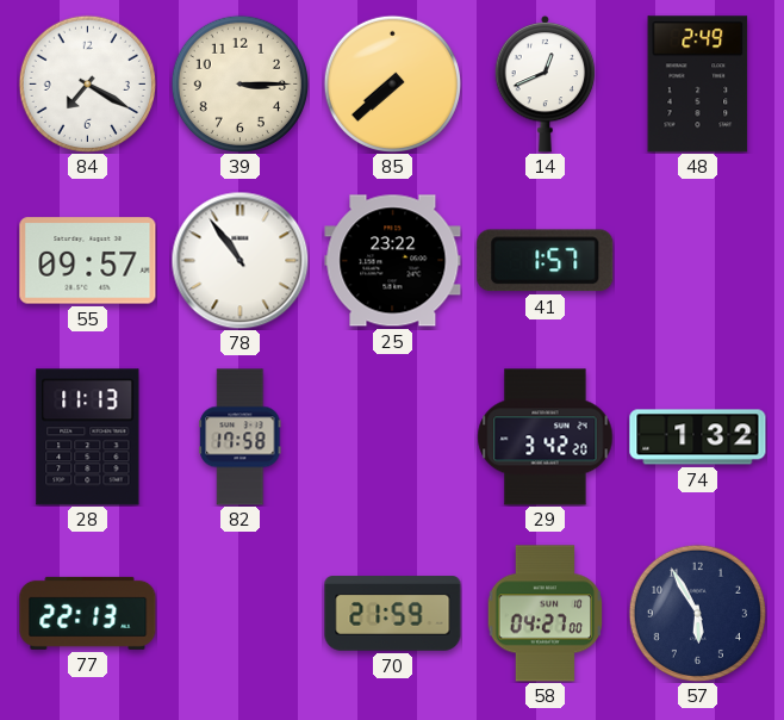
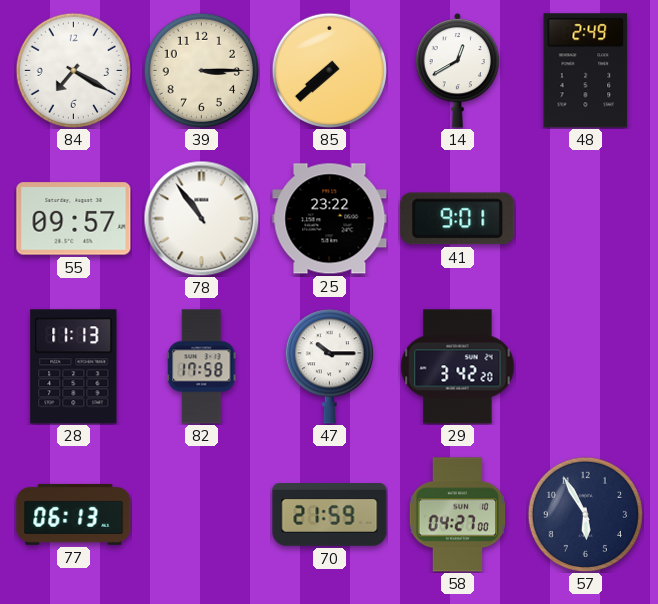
14: 12:41 -> 12:40 (458, 70)
41: 1:57 -> 9:01 (458, 219)
47: none -> 10:15 (329, 367)
74: 1:32 -> none (698, 437)
77: 22:13 -> 06:13 (74, 514)
